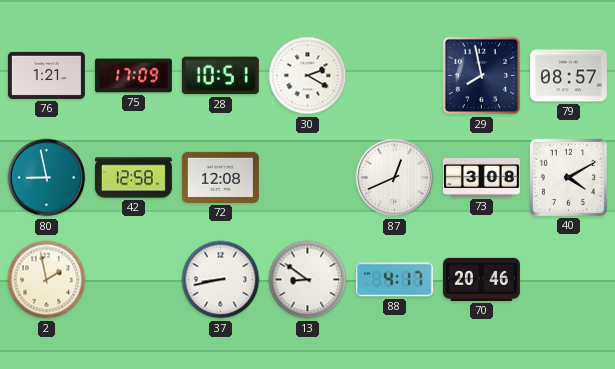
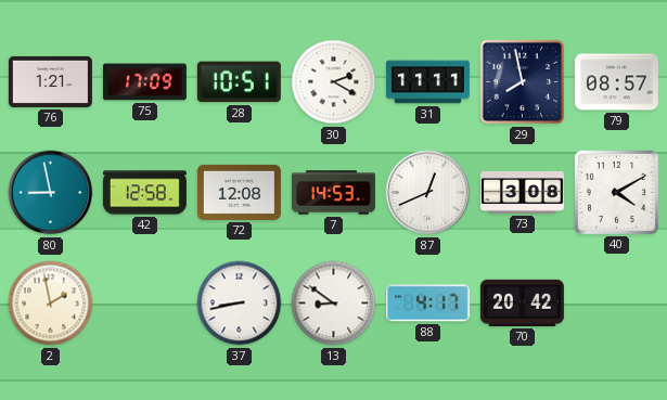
31: none -> 11:11 (427, 82)
7: none -> 14:53 (333, 193)
70: 20:46 -> 20:42 (522, 302)
